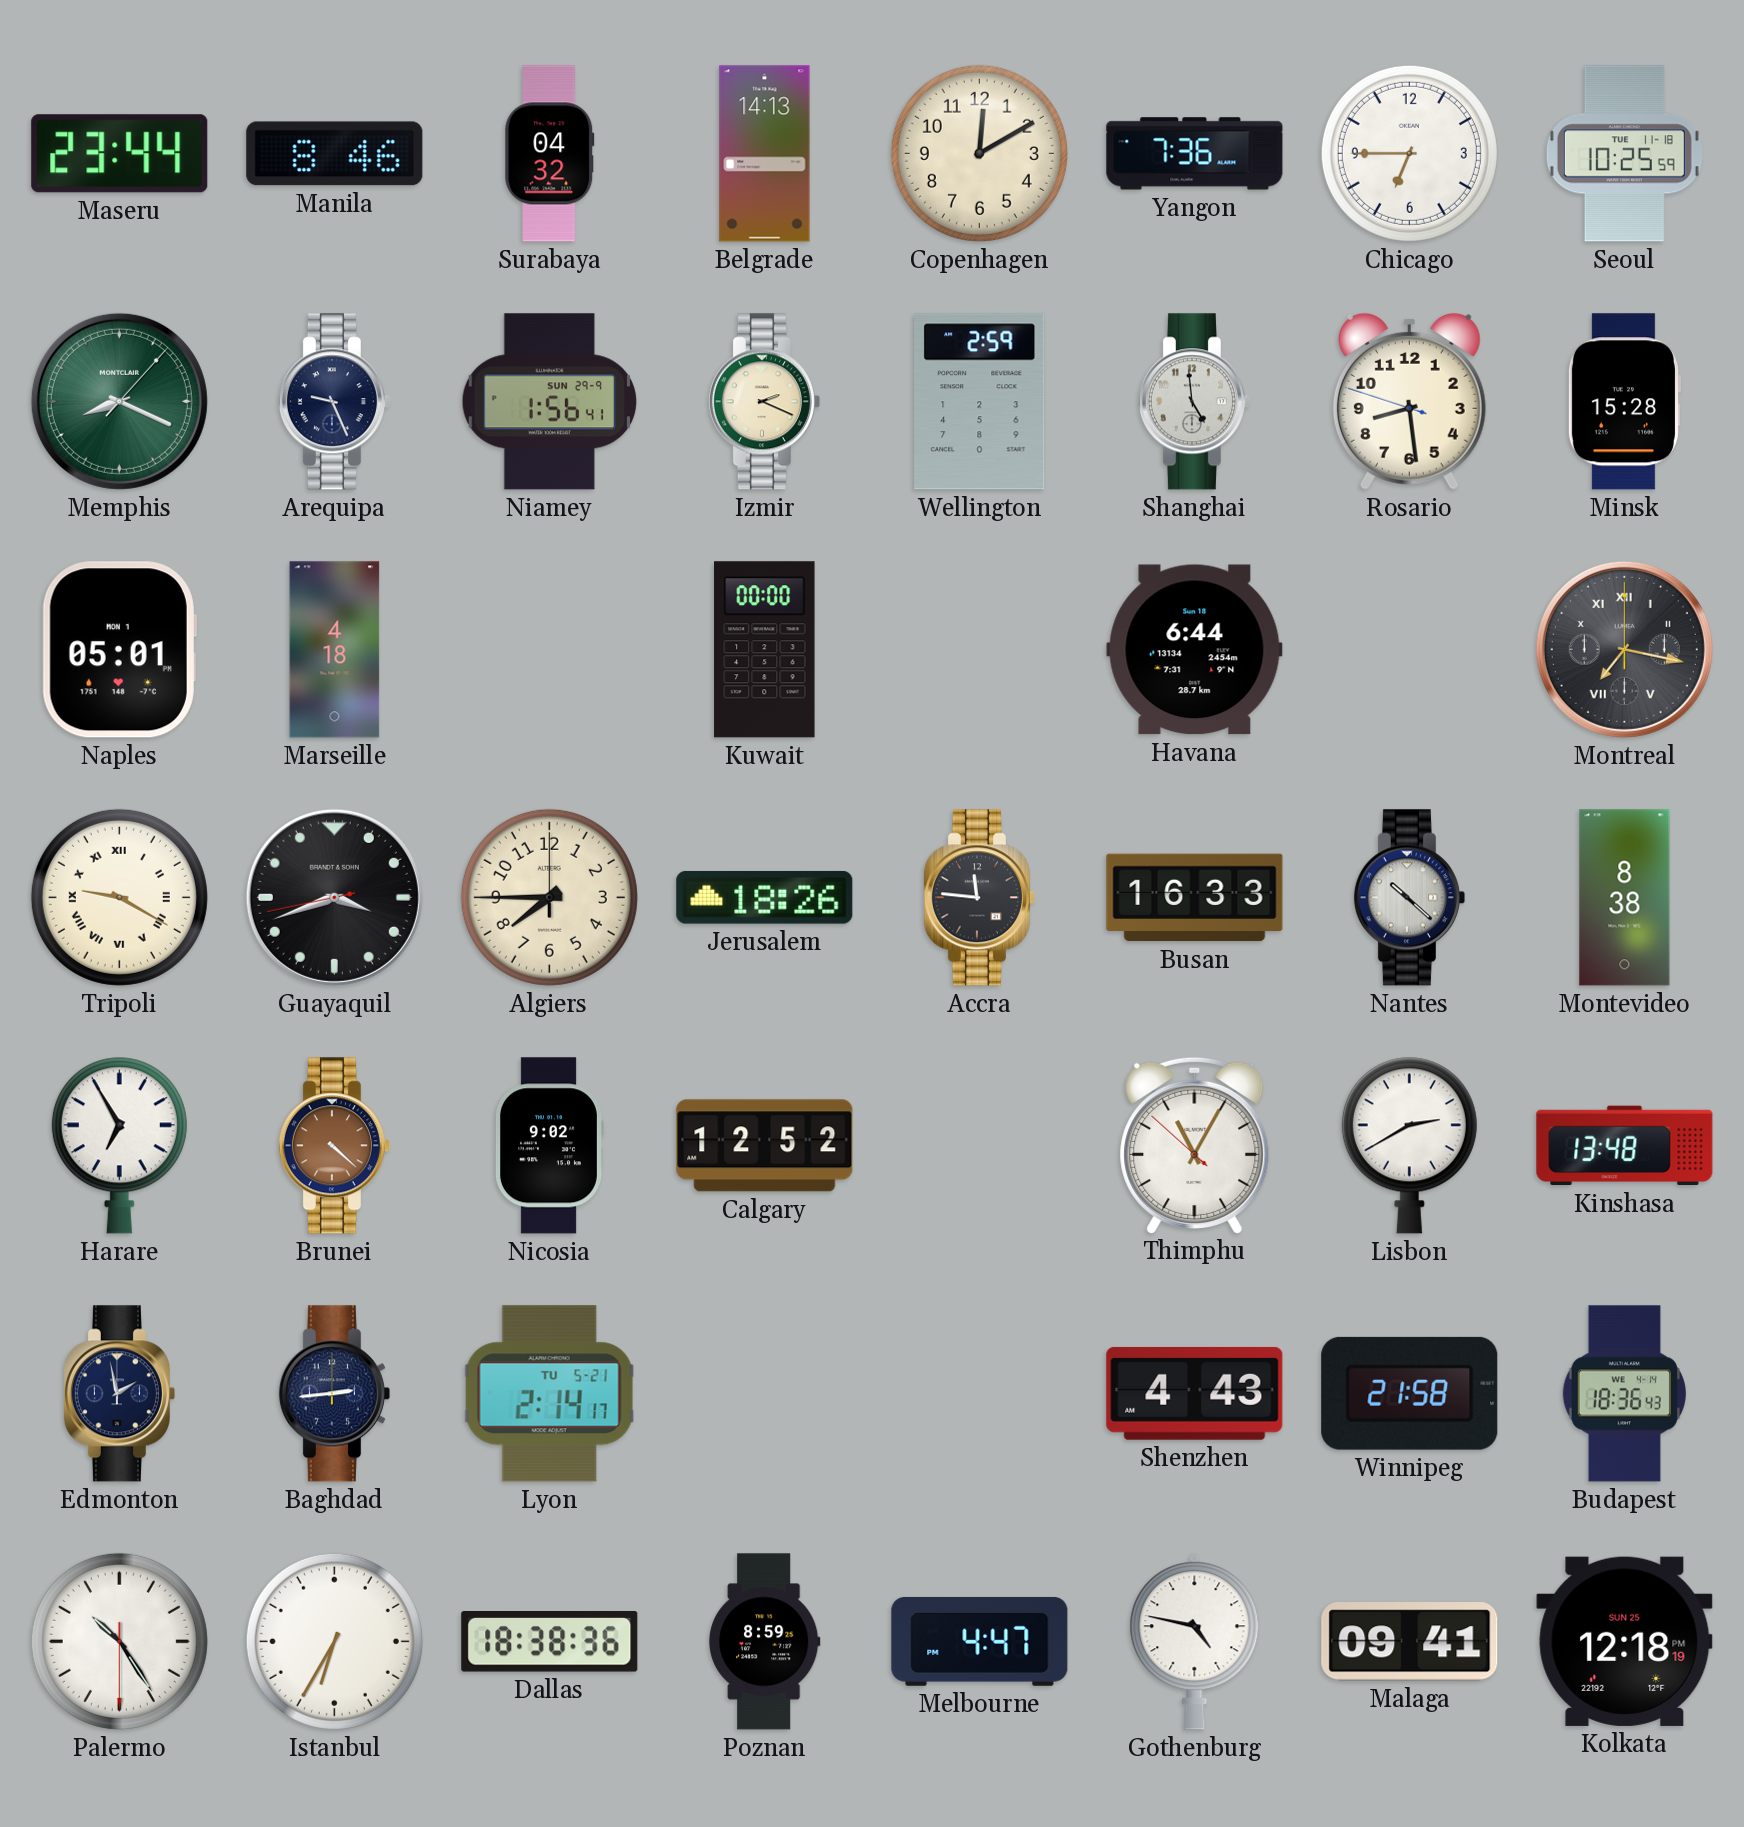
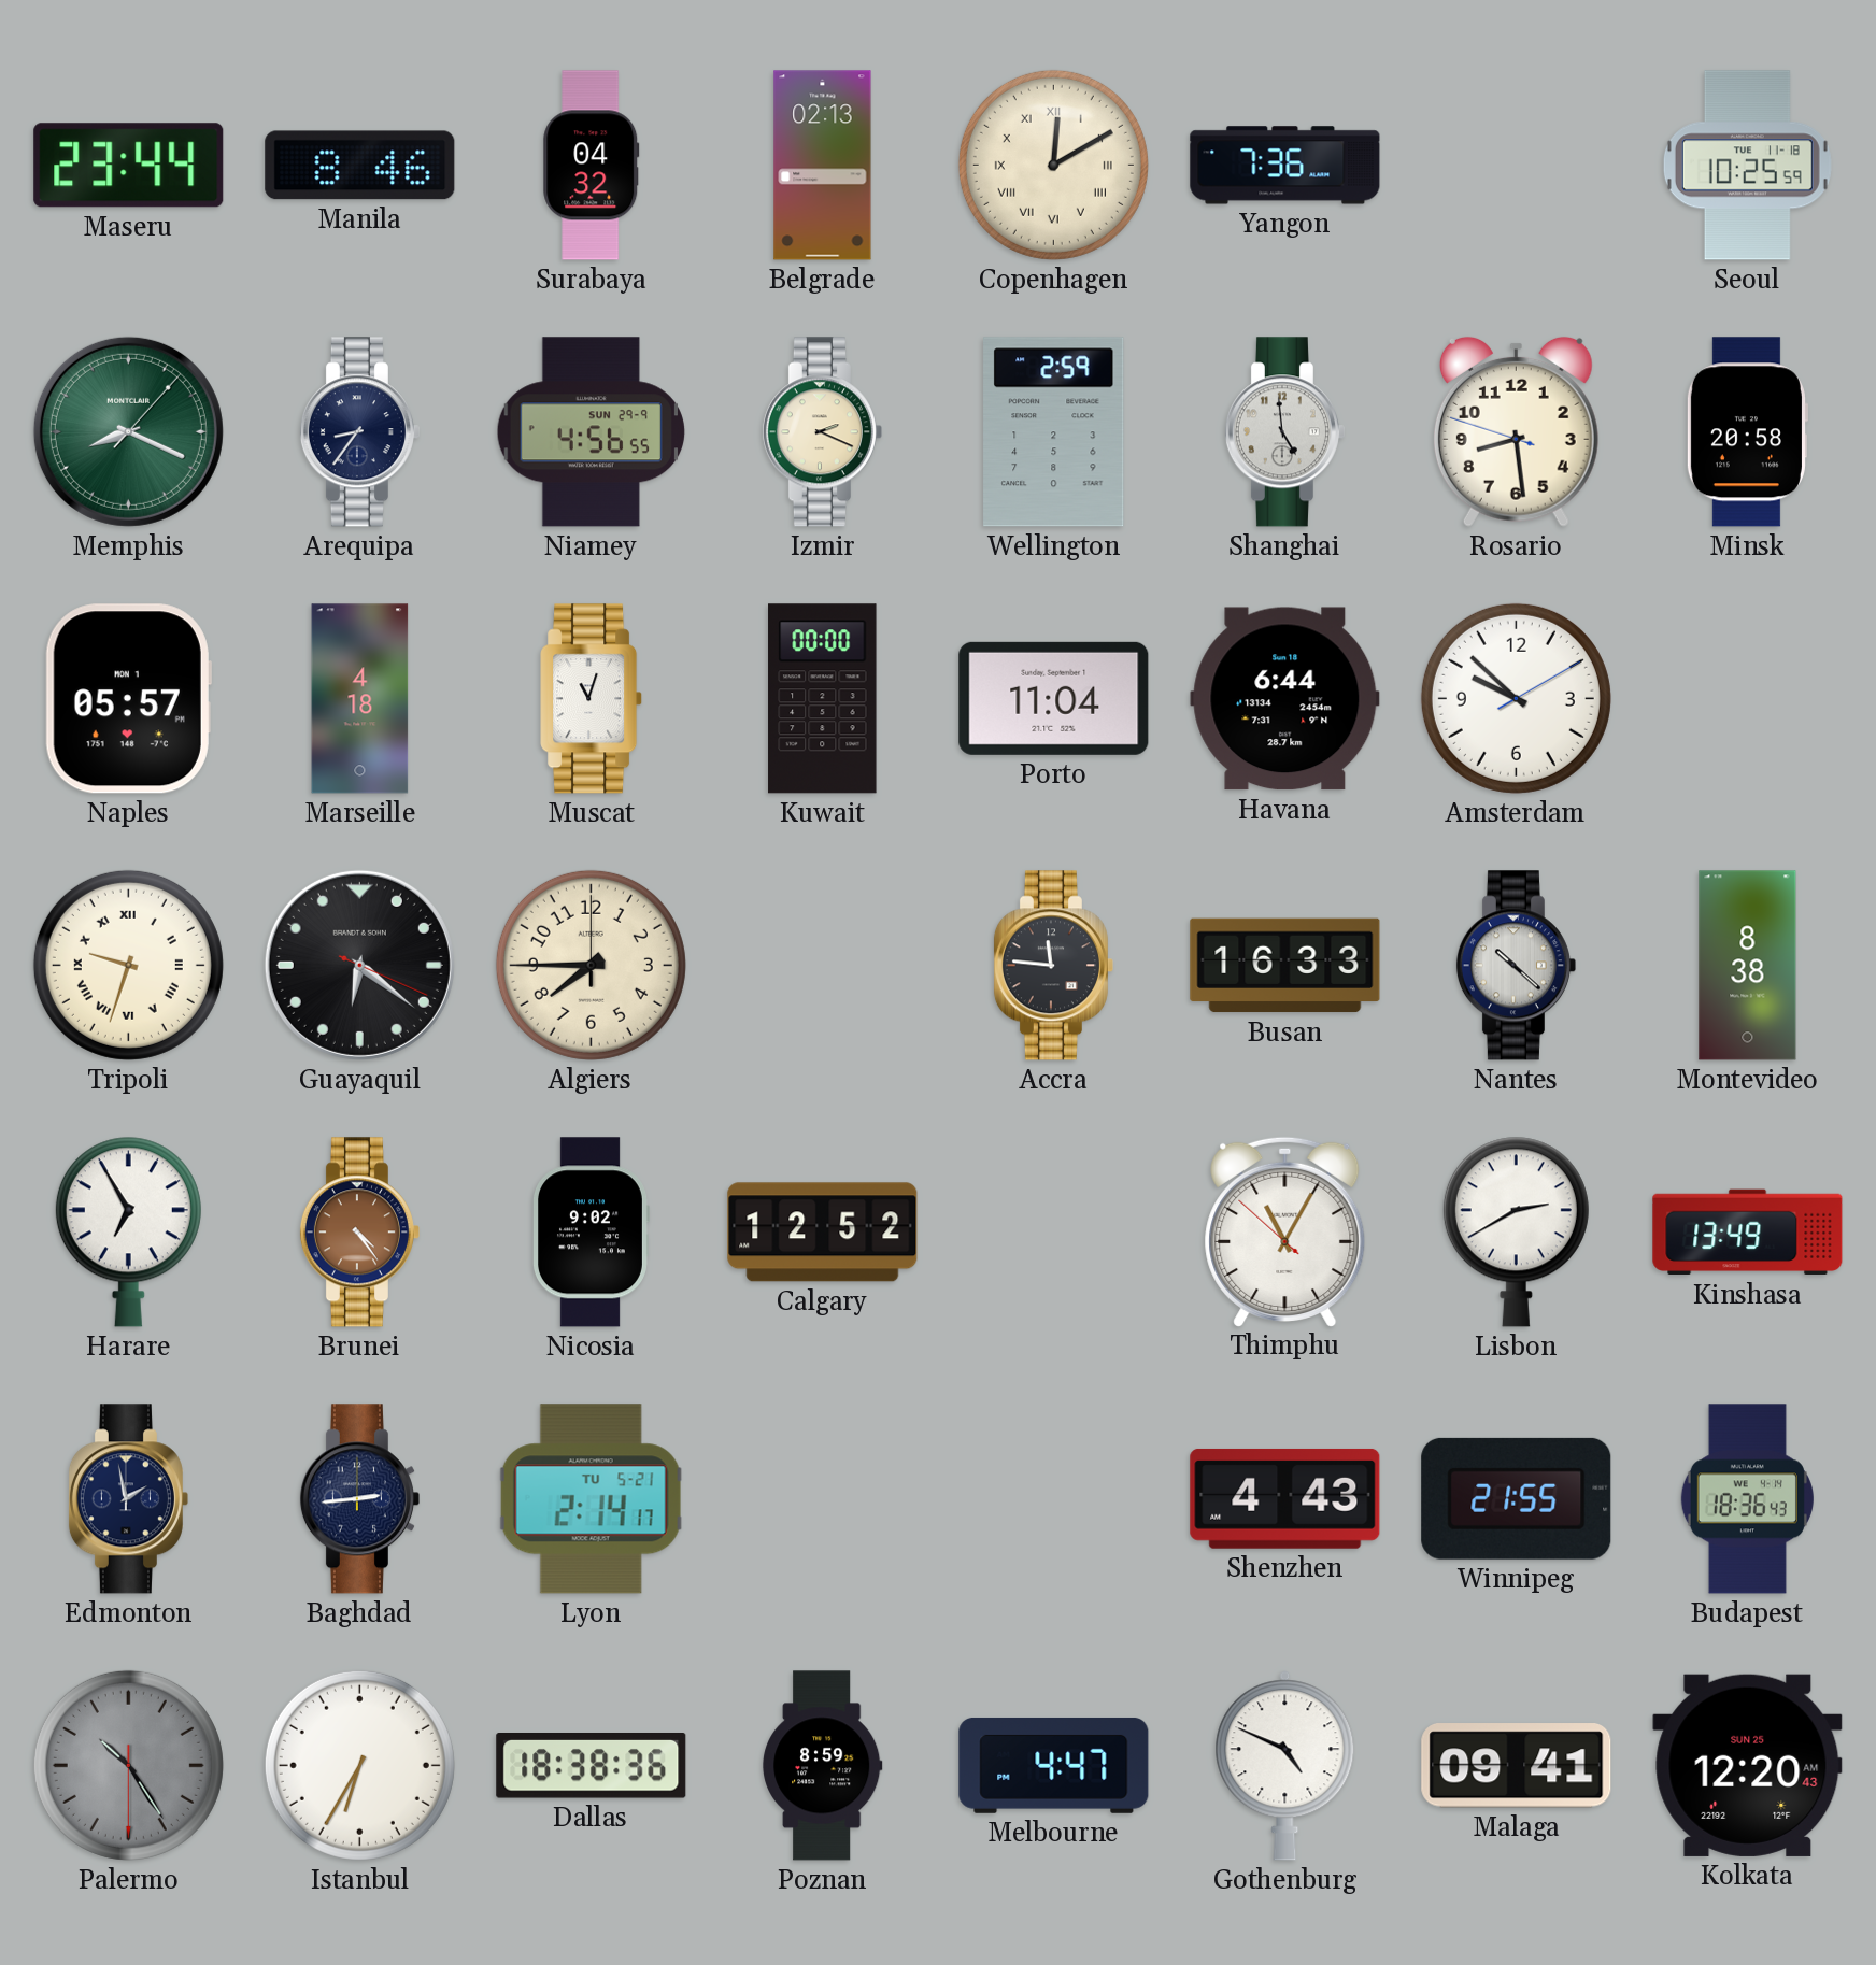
Belgrade: 14:13 -> 02:13 (823, 166)
Copenhagen numerals: Arabic -> Roman (1053, 165)
Chicago: 6:45 -> none (1409, 153)
Arequipa: 9:26 -> 8:36 (359, 432)
Niamey: 1:56 -> 4:56 (591, 432)
Minsk: 15:28 -> 20:58 (1747, 432)
Naples: 05:01 -> 05:57 (128, 699)
Muscat: none -> 11:03 (592, 699)
Porto: none -> 11:04 (1054, 698)
Amsterdam: none -> 9:52 (1516, 698)
Montreal: 7:17 -> none (1624, 649)
Tripoli: 9:20 -> 9:33 (128, 965)
Guayaquil: 3:41 -> 6:21 (359, 965)
Jerusalem: 18:26 -> none (765, 898)
Brunei: 4:22 -> 4:24 (359, 1233)
Kinshasa: 13:48 -> 13:49 (1748, 1233)
Winnipeg: 21:58 -> 21:55 (1517, 1498)
Palermo dial: white -> grey (128, 1765)
Gothenburg: 4:47 -> 4:49 (1285, 1766)
Kolkata: 12:18 -> 12:20 (1748, 1765)
